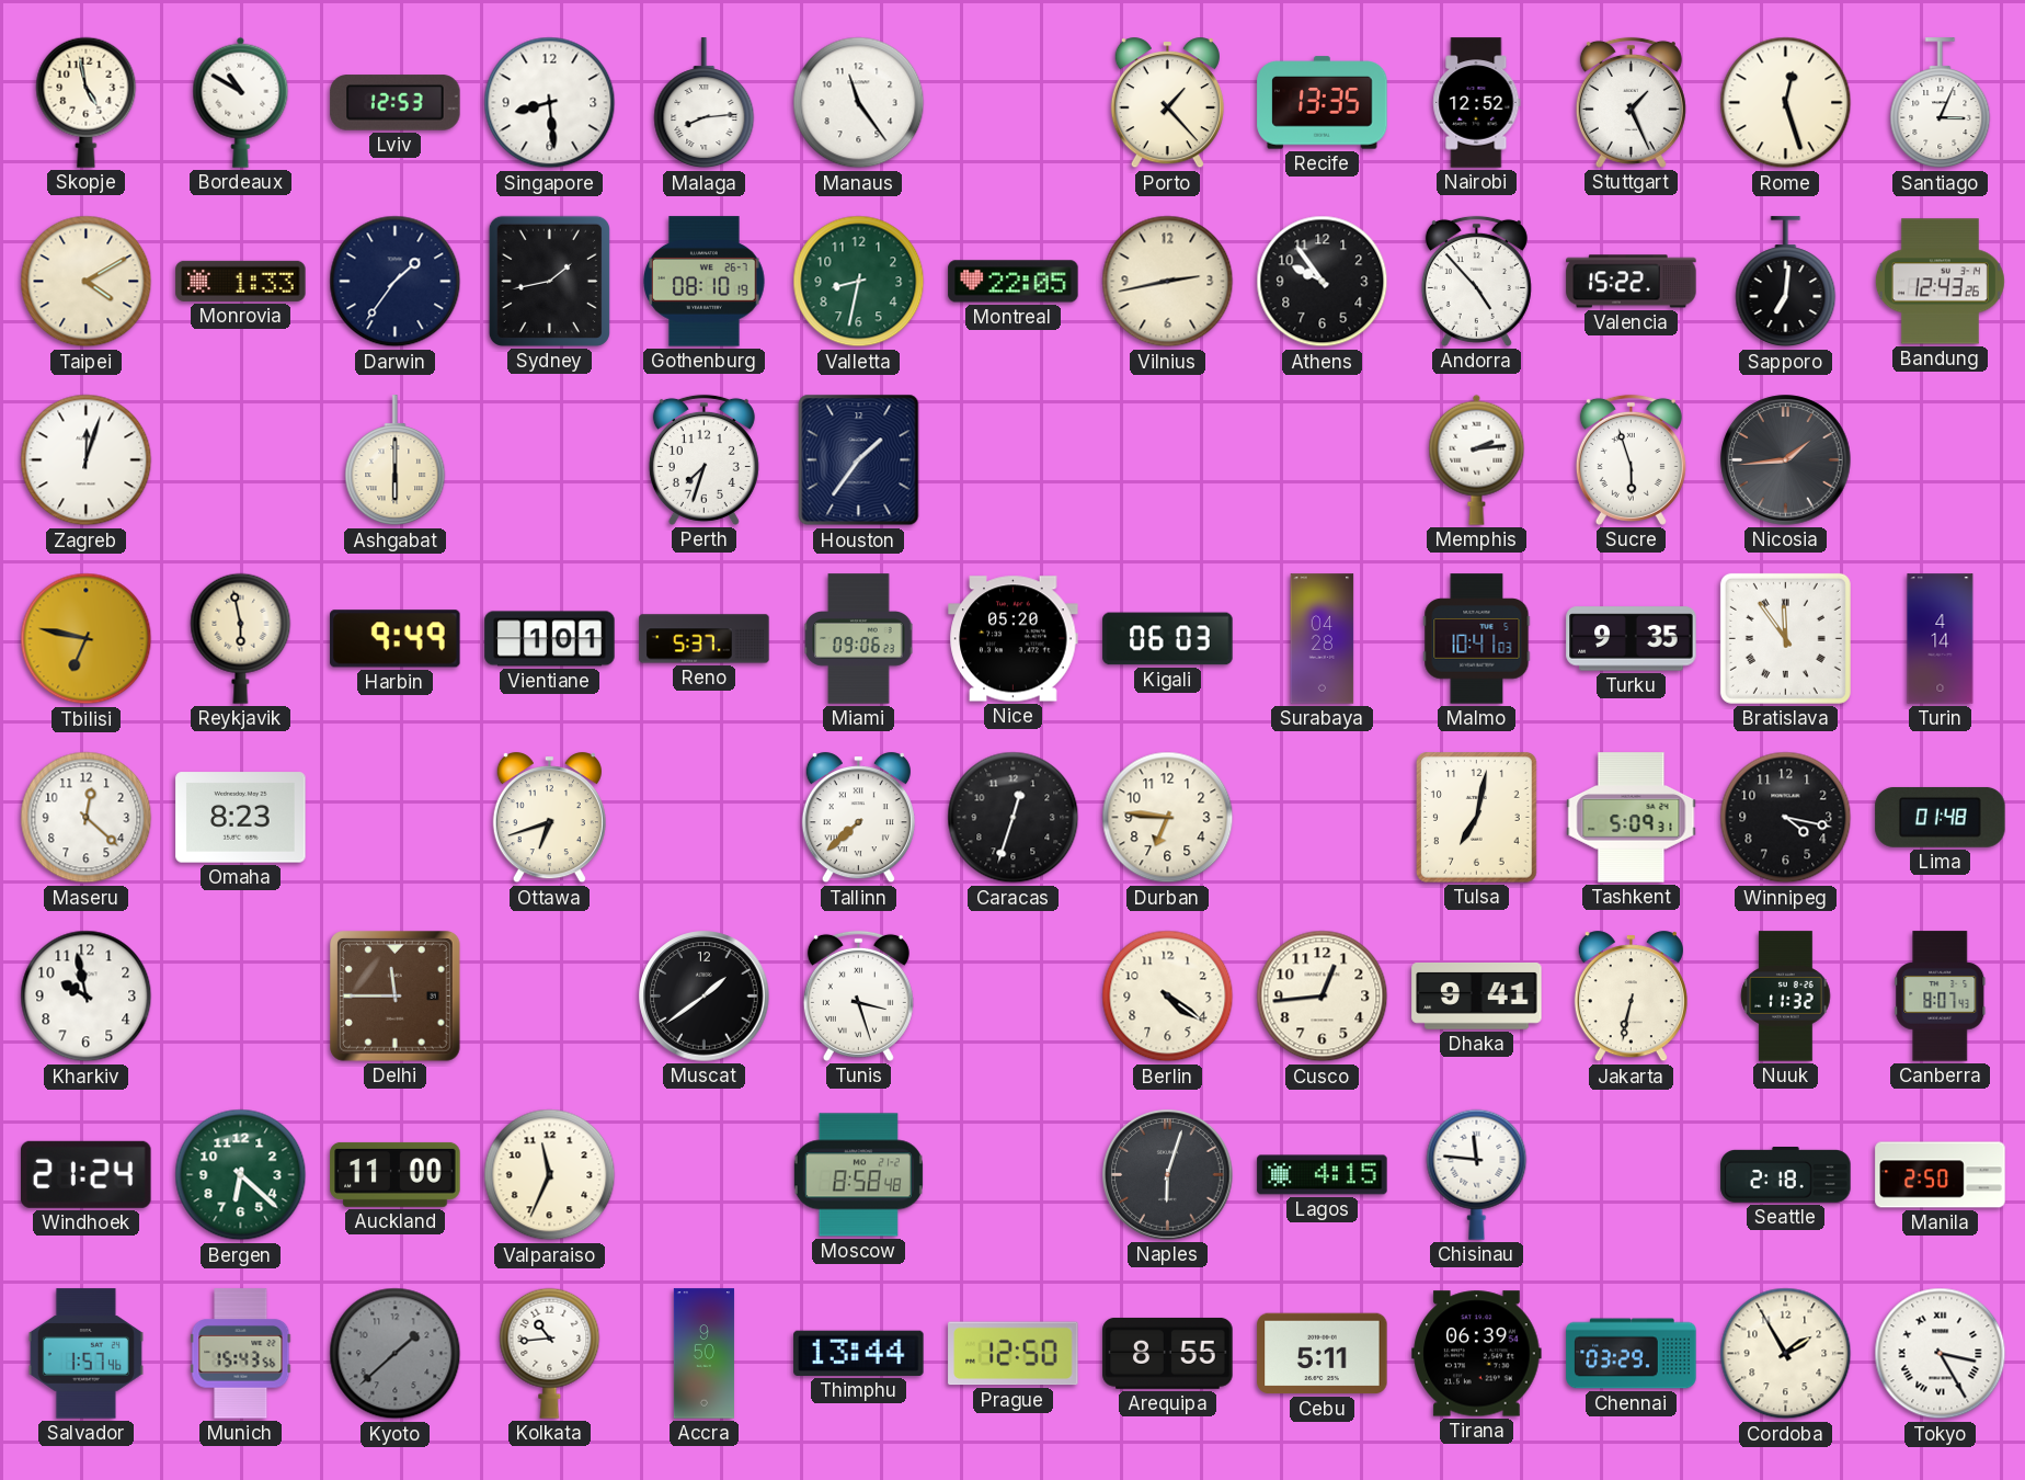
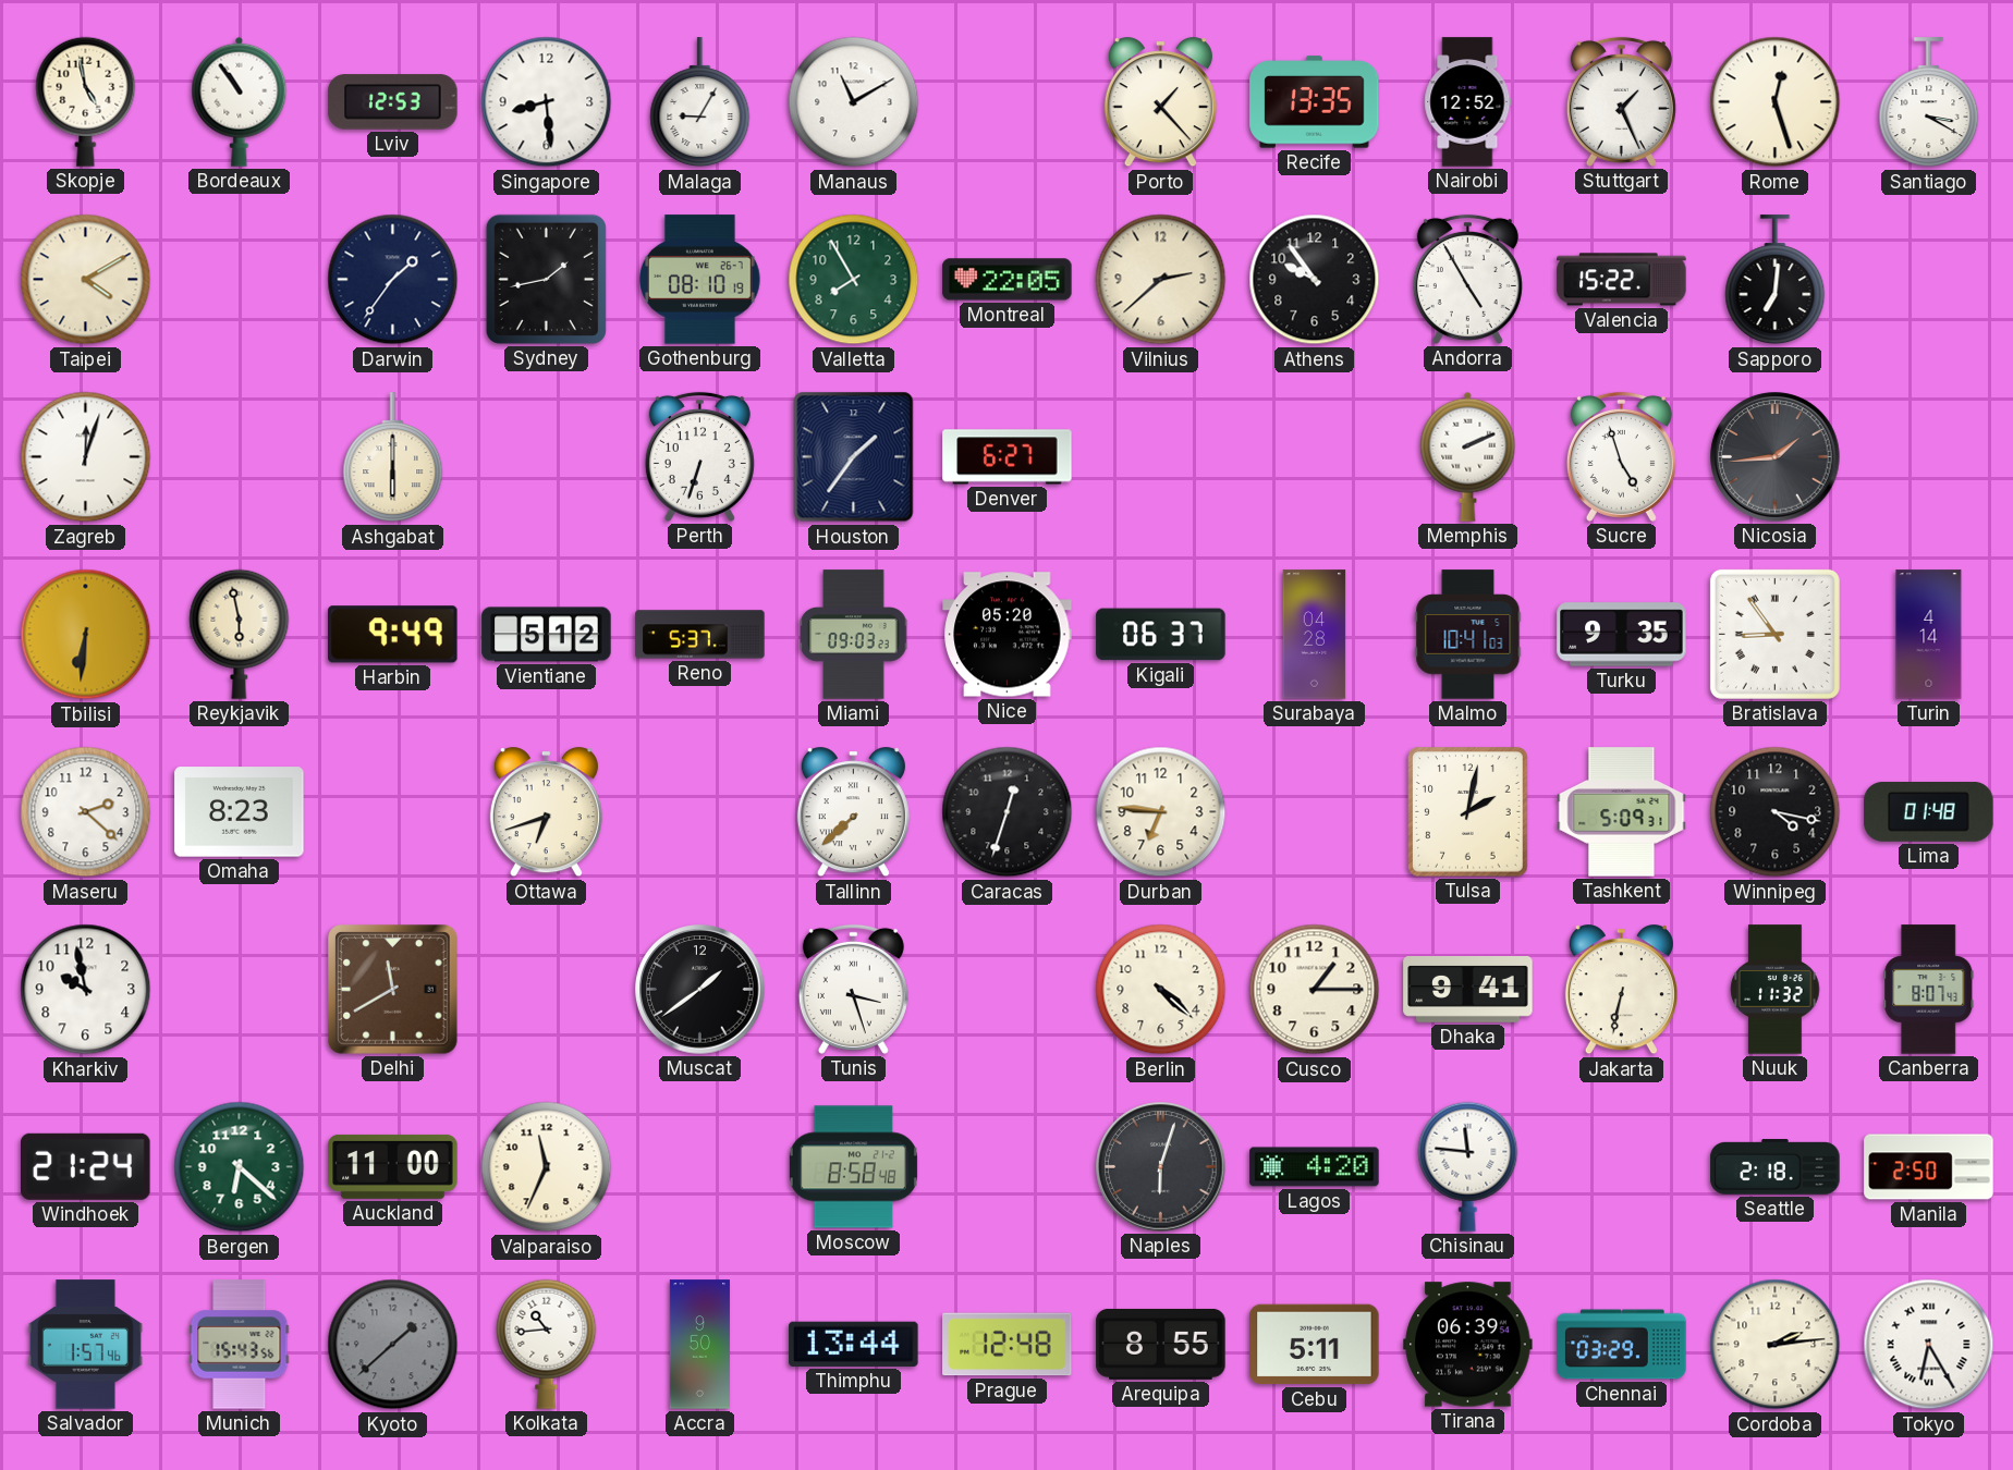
Bordeaux: 10:50 -> 10:54 (240, 101)
Malaga: 8:14 -> 9:05 (700, 102)
Manaus: 11:24 -> 11:10 (854, 102)
Santiago: 3:04 -> 3:20 (1929, 102)
Monrovia: 1:33 -> none (241, 281)
Valletta: 8:32 -> 7:55 (854, 280)
Vilnius: 2:43 -> 2:38 (1161, 280)
Andorra: 4:53 -> 4:55 (1467, 279)
Bandung: 12:43 -> none (1940, 282)
Perth: 7:33 -> 6:33 (699, 456)
Denver: none -> 6:27 (1008, 457)
Memphis: 2:14 -> 2:11 (1468, 456)
Sucre: 5:57 -> 4:57 (1621, 456)
Tbilisi: 6:47 -> 6:31 (86, 635)
Vientiane: 1:01 -> 5:12 (547, 635)
Miami: 09:06 -> 09:03 (854, 635)
Kigali: 06:03 -> 06:37 (1161, 635)
Bratislava: 11:54 -> 8:54 (1774, 634)
Maseru: 12:22 -> 2:22 (86, 812)
Tulsa: 7:02 -> 2:02 (1468, 812)
Delhi: 11:45 -> 11:40 (393, 990)
Berlin: 4:21 -> 4:22 (1161, 990)
Cusco: 12:44 -> 1:15 (1315, 990)
Lagos: 4:15 -> 4:20 (1315, 1167)
Prague: 12:50 -> 12:48 (1008, 1345)
Cordoba: 1:55 -> 2:14 (1776, 1345)
Tokyo: 3:25 -> 6:25 (1929, 1345)
